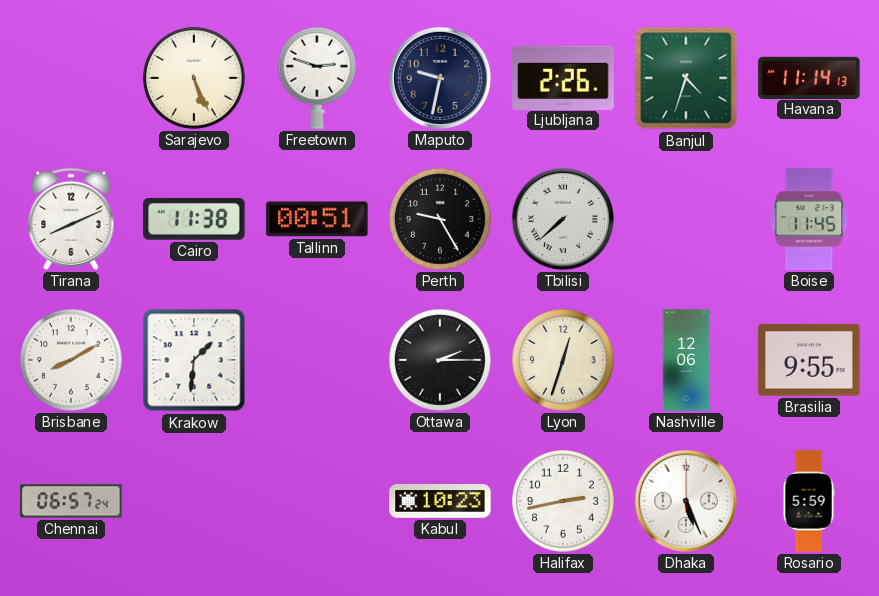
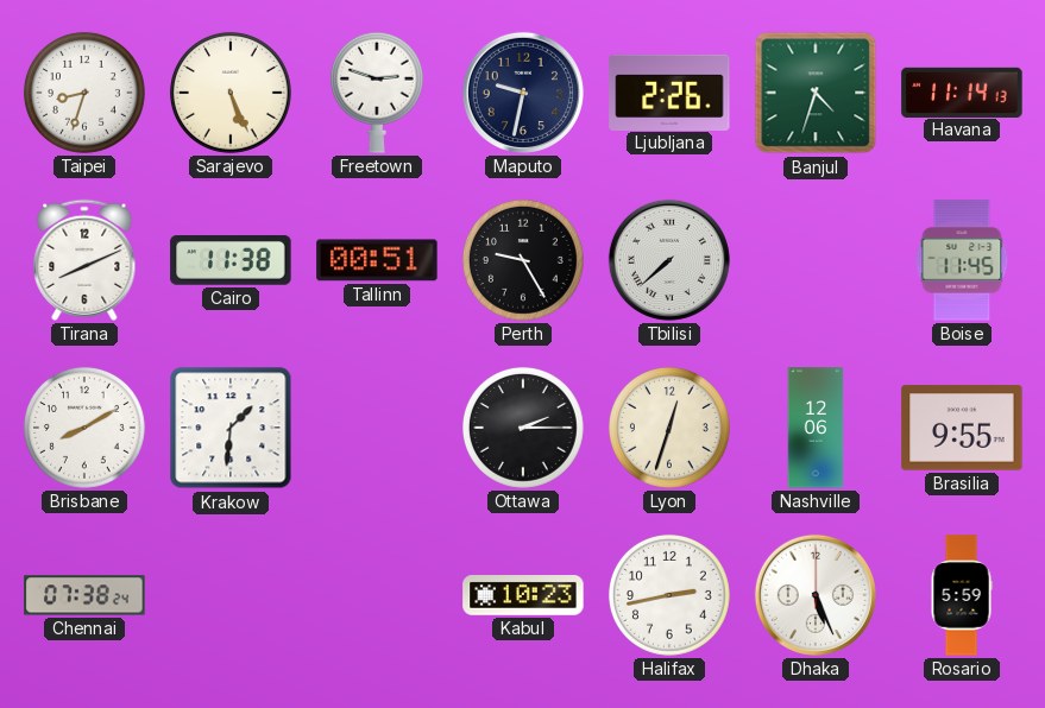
Taipei: none -> 8:33 (84, 93)
Chennai: 06:57 -> 07:38 (84, 595)
